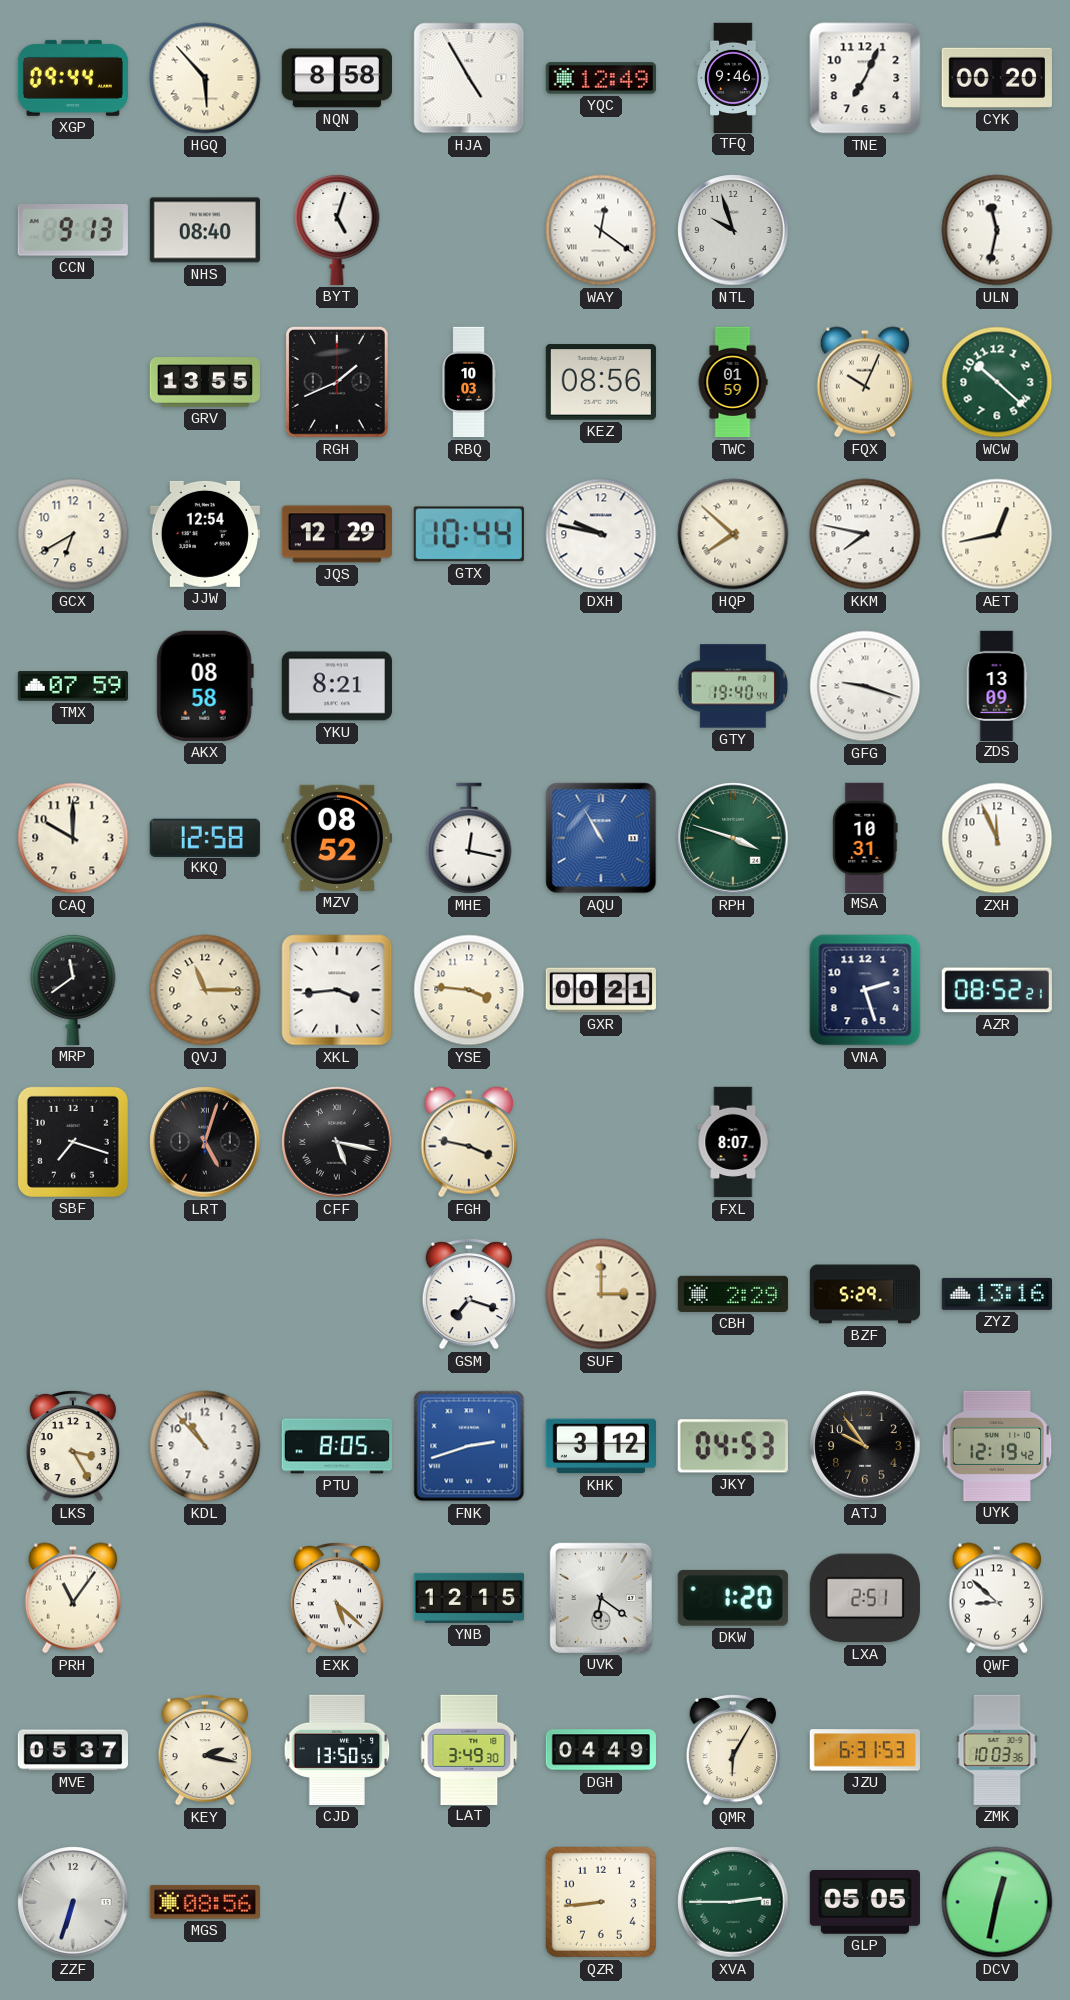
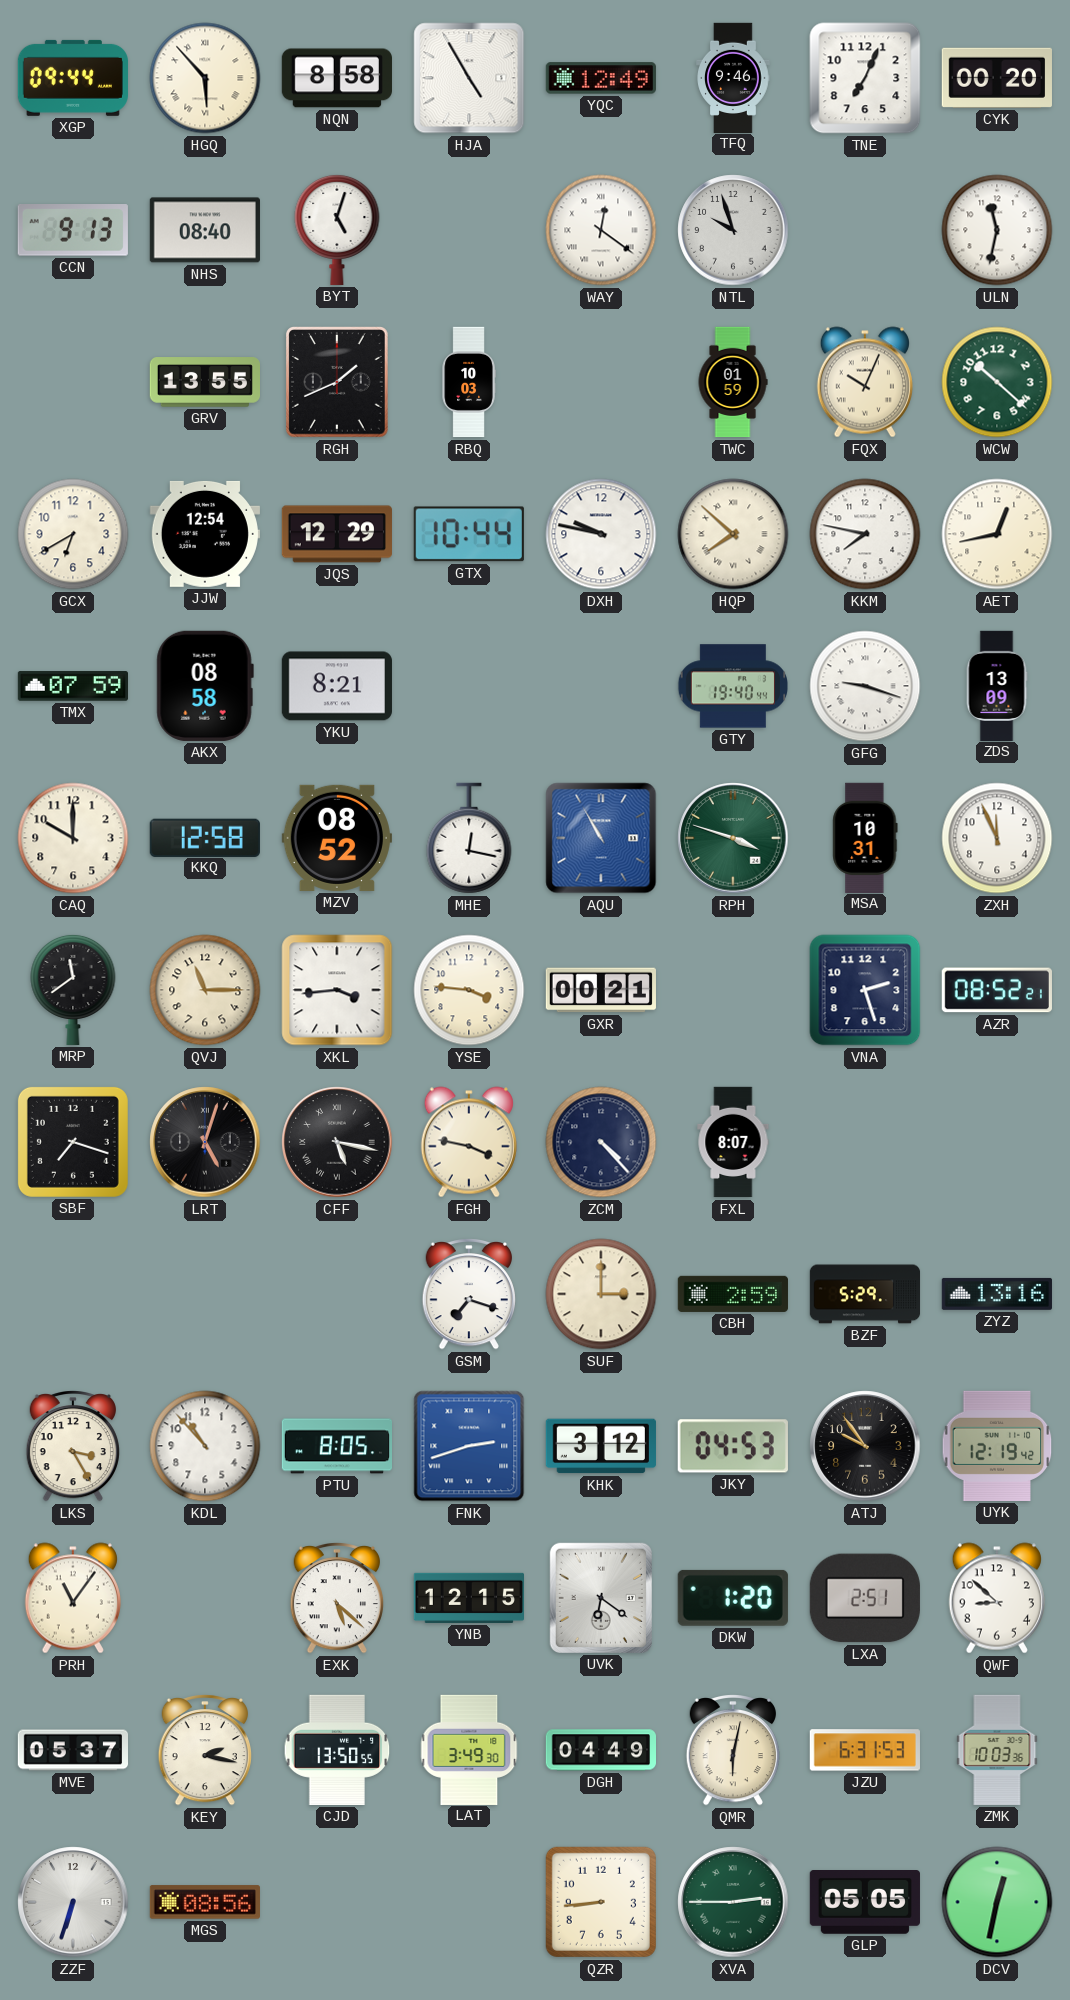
KEZ: 08:56 -> none (601, 382)
ZCM: none -> 4:23 (601, 1142)
CBH: 2:29 -> 2:59 (733, 1294)
QMR: 6:05 -> 6:02 (733, 1751)
